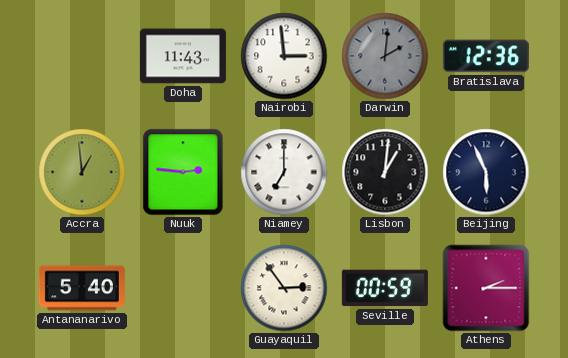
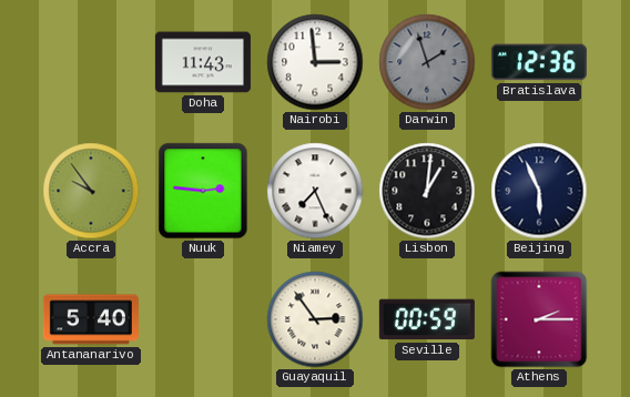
Darwin: 2:01 -> 1:57 (427, 62)
Accra: 12:59 -> 9:54 (91, 191)
Niamey: 7:00 -> 7:26 (315, 191)
